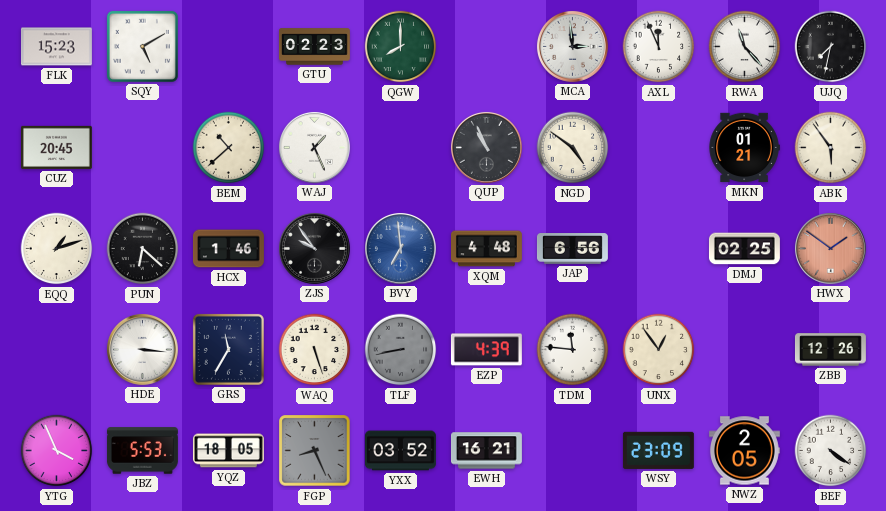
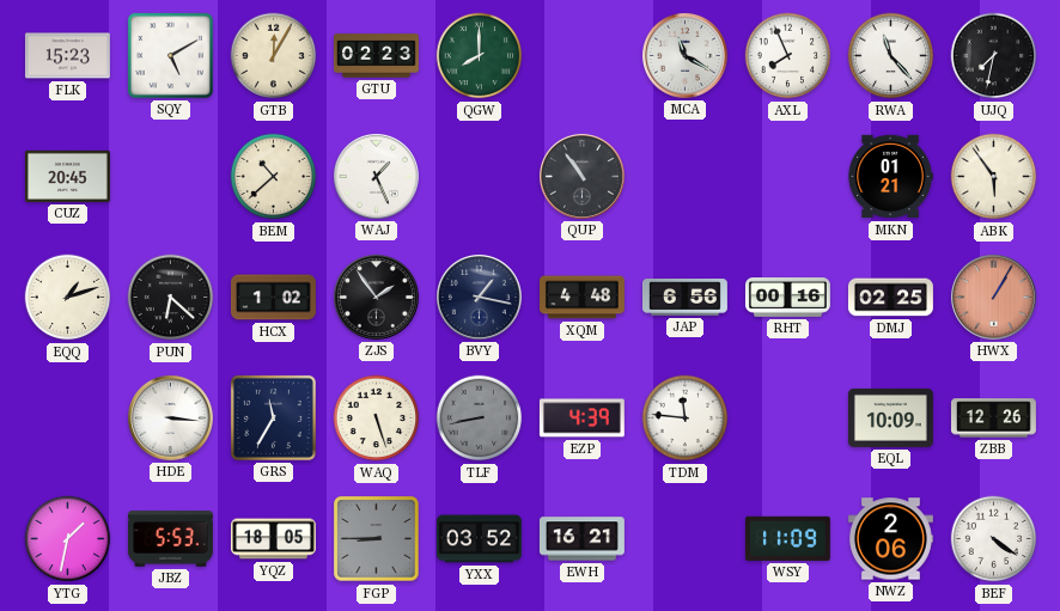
GTB: none -> 12:05 (274, 56)
MCA: 2:59 -> 11:20 (684, 55)
AXL: 11:56 -> 7:56 (788, 56)
QUP: 10:56 -> 10:54 (581, 176)
NGD: 4:51 -> none (573, 148)
HCX: 1:46 -> 1:02 (273, 298)
ZJS: 9:54 -> 1:54 (376, 297)
BVY: 6:59 -> 1:17 (479, 297)
BVY dial: blue -> navy (479, 297)
RHT: none -> 00:16 (787, 298)
HWX: 1:51 -> 1:05 (993, 297)
UNX: 12:54 -> none (659, 350)
EQL: none -> 10:09 (890, 417)
YTG: 3:56 -> 1:32 (68, 539)
FGP: 8:26 -> 8:45 (377, 539)
WSY: 23:09 -> 11:09 (787, 538)
NWZ: 2:05 -> 2:06 (890, 539)
